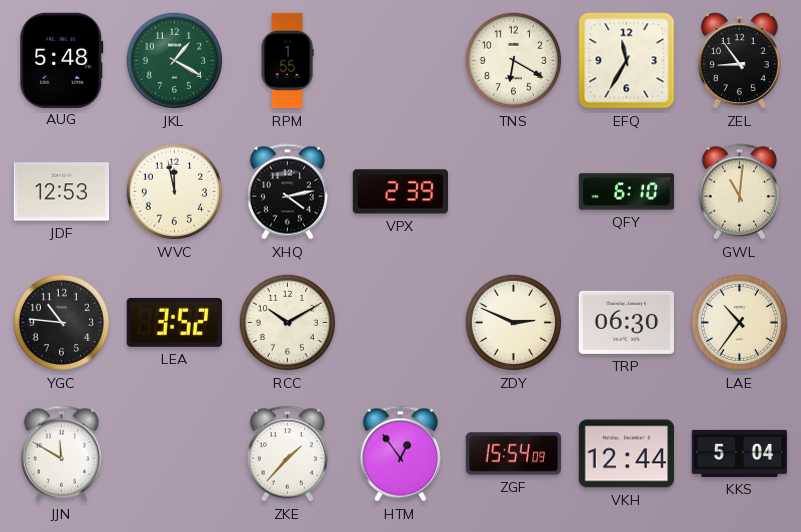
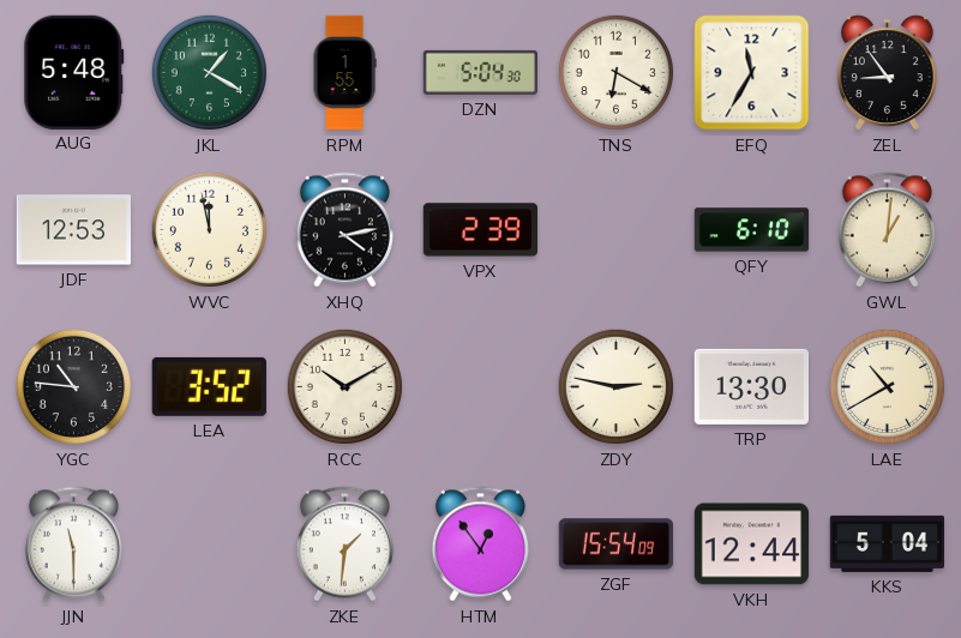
DZN: none -> 5:04 (480, 72)
GWL: 11:01 -> 1:01 (887, 230)
ZDY: 2:49 -> 2:47 (615, 386)
TRP: 06:30 -> 13:30 (751, 386)
LAE: 10:36 -> 10:40 (887, 386)
JJN: 11:50 -> 11:30 (73, 544)
ZKE: 1:37 -> 1:31 (344, 544)
